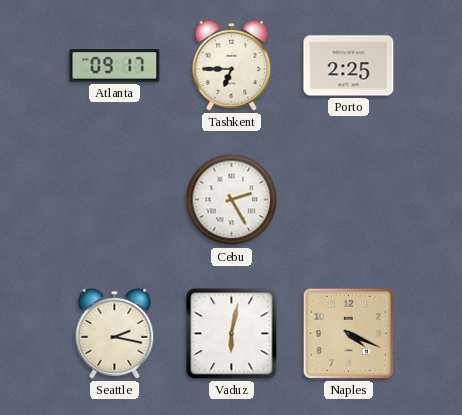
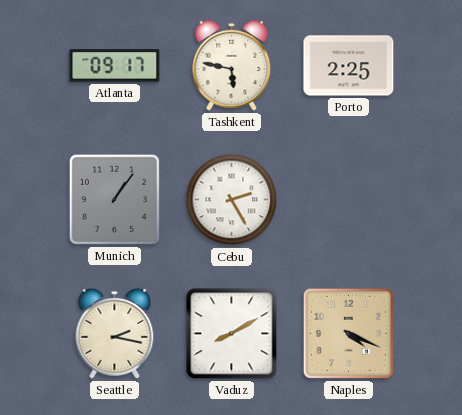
Tashkent: 6:45 -> 5:47 (232, 65)
Munich: none -> 1:06 (114, 199)
Vaduz: 6:02 -> 8:10 (232, 334)
